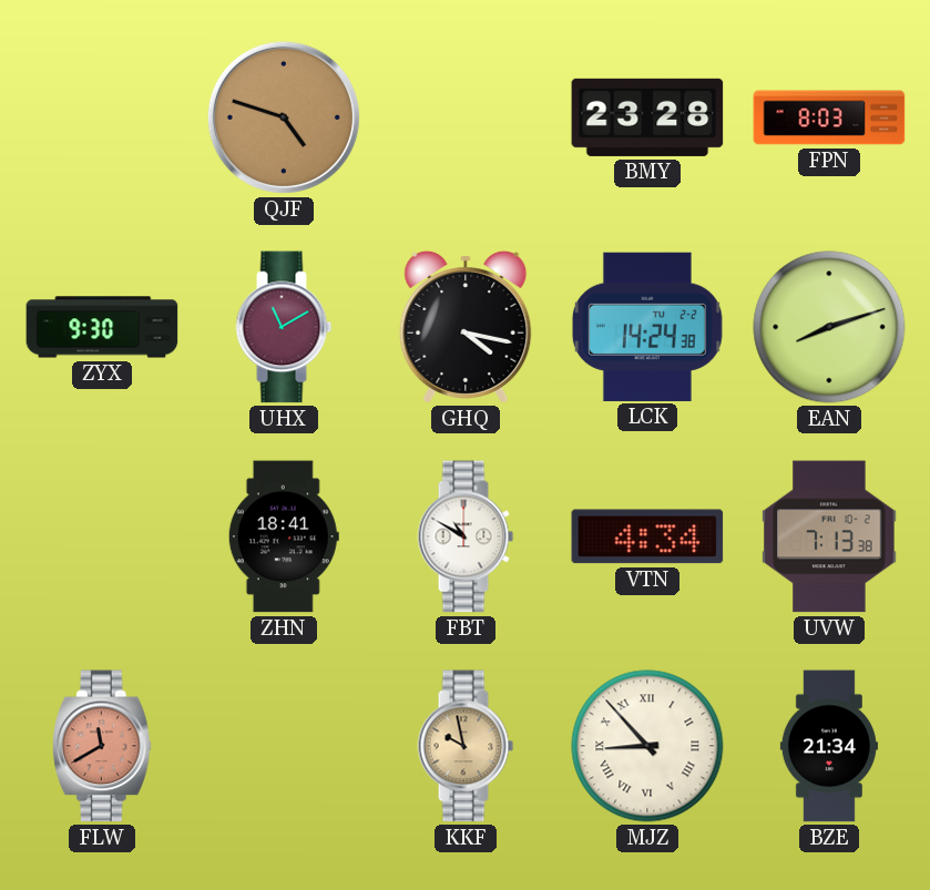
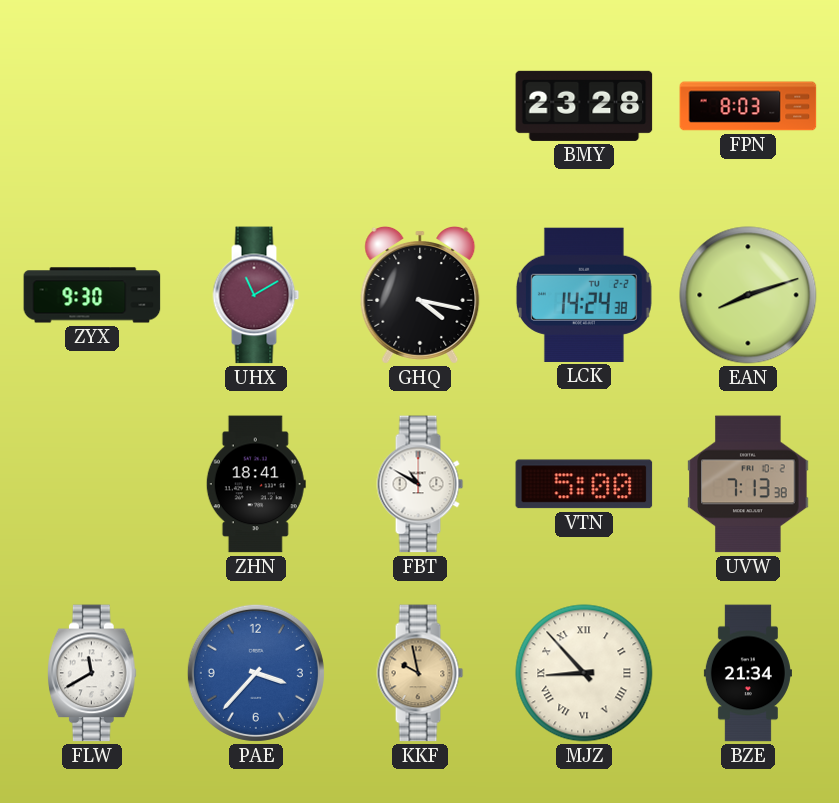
QJF: 4:48 -> none (284, 117)
VTN: 4:34 -> 5:00 (584, 484)
FLW dial: salmon -> white (92, 673)
PAE: none -> 3:37 (256, 673)
